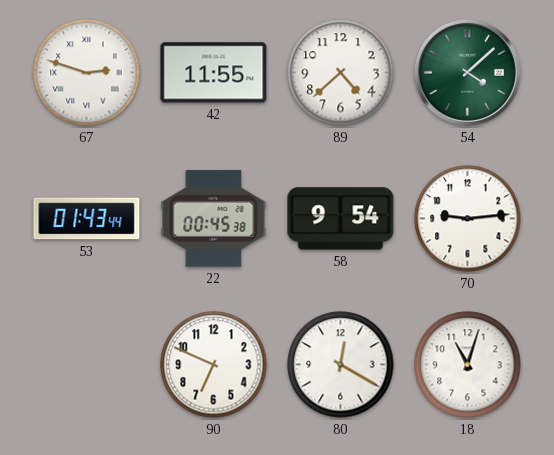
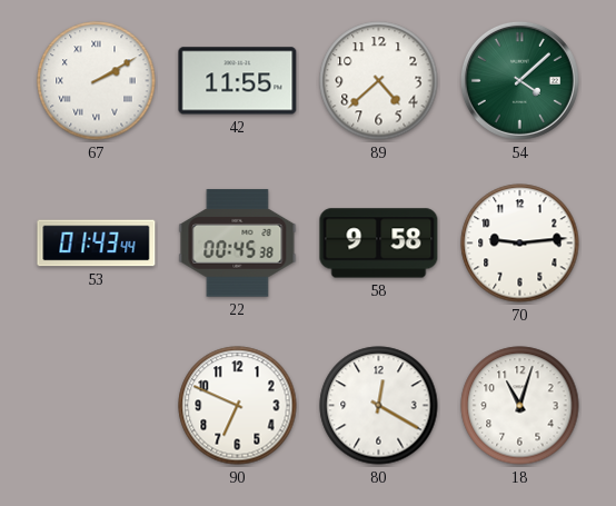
67: 2:48 -> 2:10 (97, 81)
58: 9:54 -> 9:58 (379, 244)
